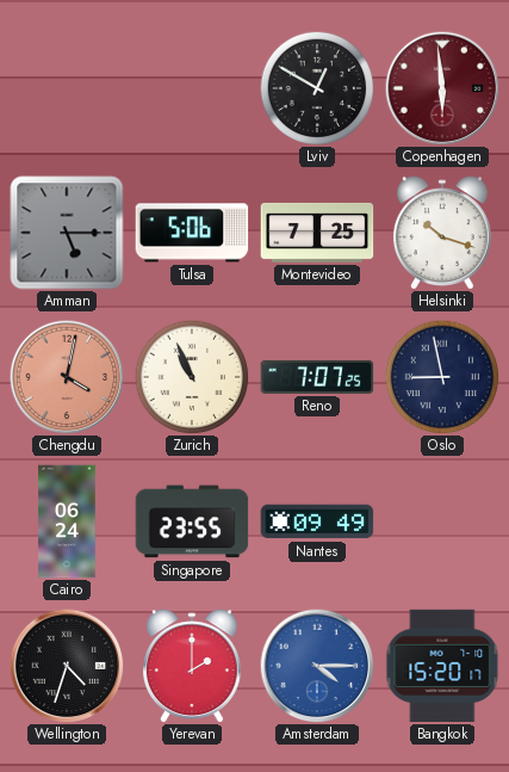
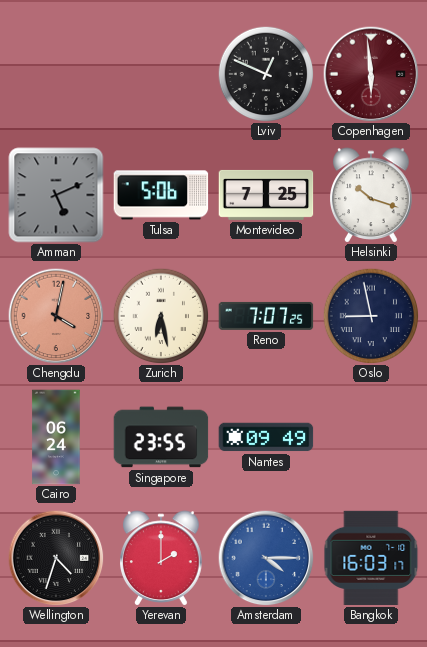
Lviv: 12:50 -> 12:49 (266, 74)
Amman: 5:15 -> 5:11 (56, 195)
Zurich: 10:56 -> 6:28 (161, 316)
Bangkok: 15:20 -> 16:03 (371, 558)
